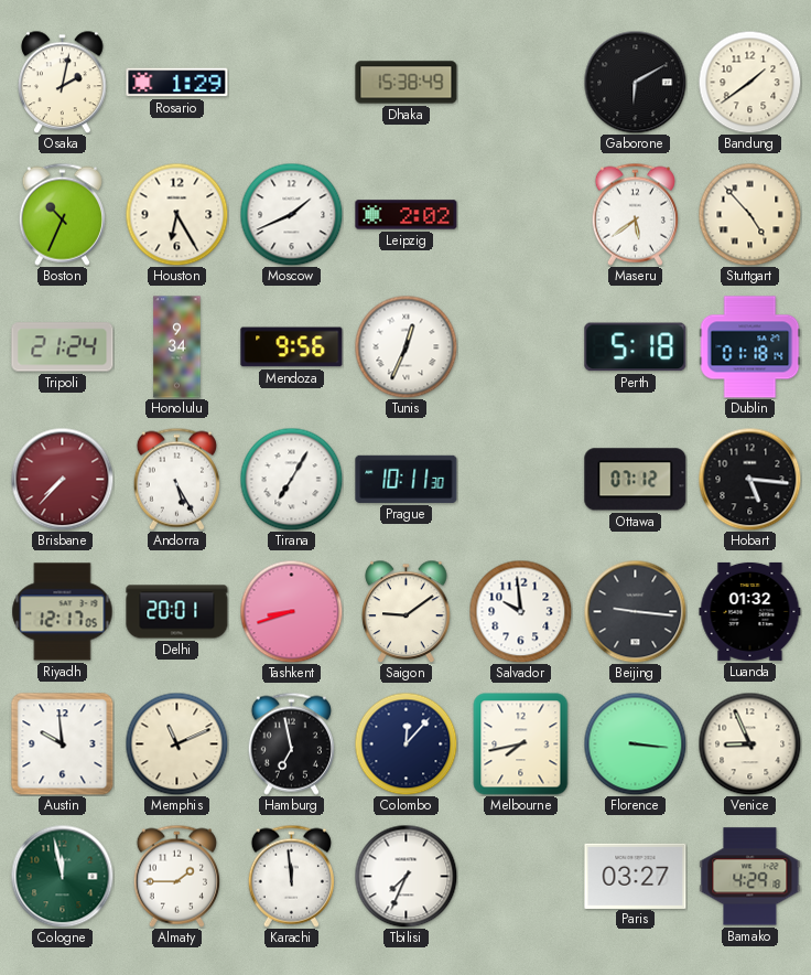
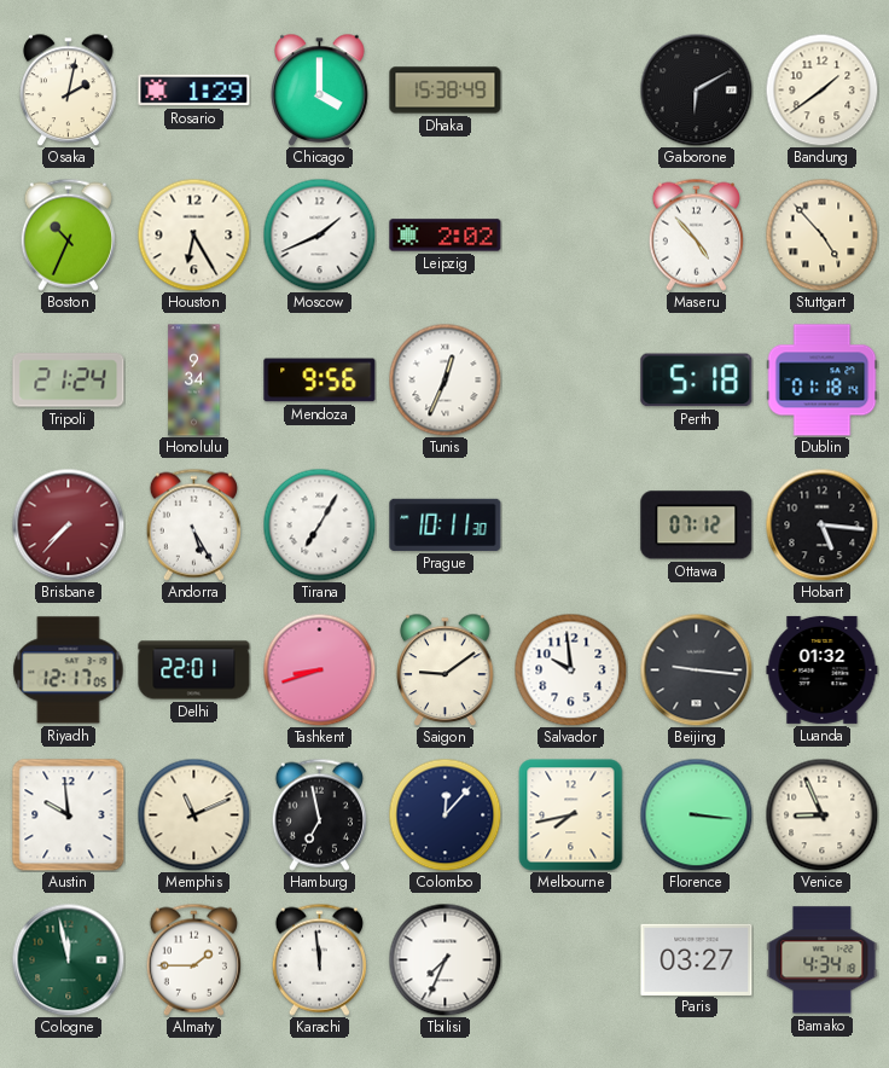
Chicago: none -> 4:00 (320, 89)
Maseru: 5:39 -> 4:53 (696, 234)
Delhi: 20:01 -> 22:01 (194, 671)
Bamako: 4:29 -> 4:34 (823, 960)
